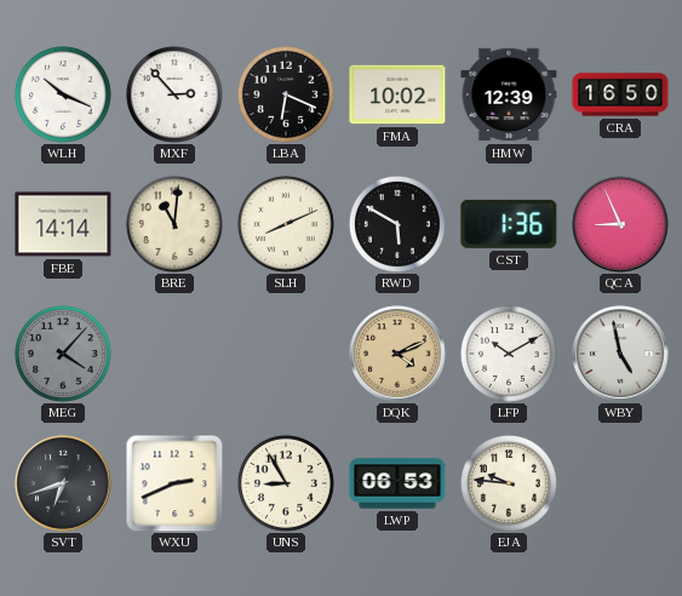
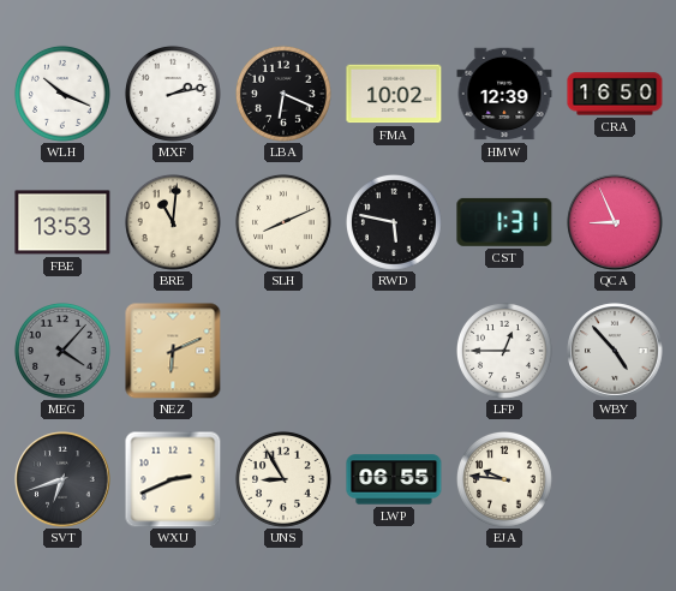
MXF: 2:53 -> 2:13 (173, 94)
FBE: 14:14 -> 13:53 (62, 222)
RWD: 5:50 -> 5:47 (394, 222)
CST: 1:36 -> 1:31 (504, 222)
NEZ: none -> 6:11 (173, 351)
DQK: 4:11 -> none (397, 354)
LFP: 10:10 -> 12:45 (504, 351)
WBY: 4:58 -> 4:53 (615, 351)
LWP: 06:53 -> 06:55 (394, 479)
